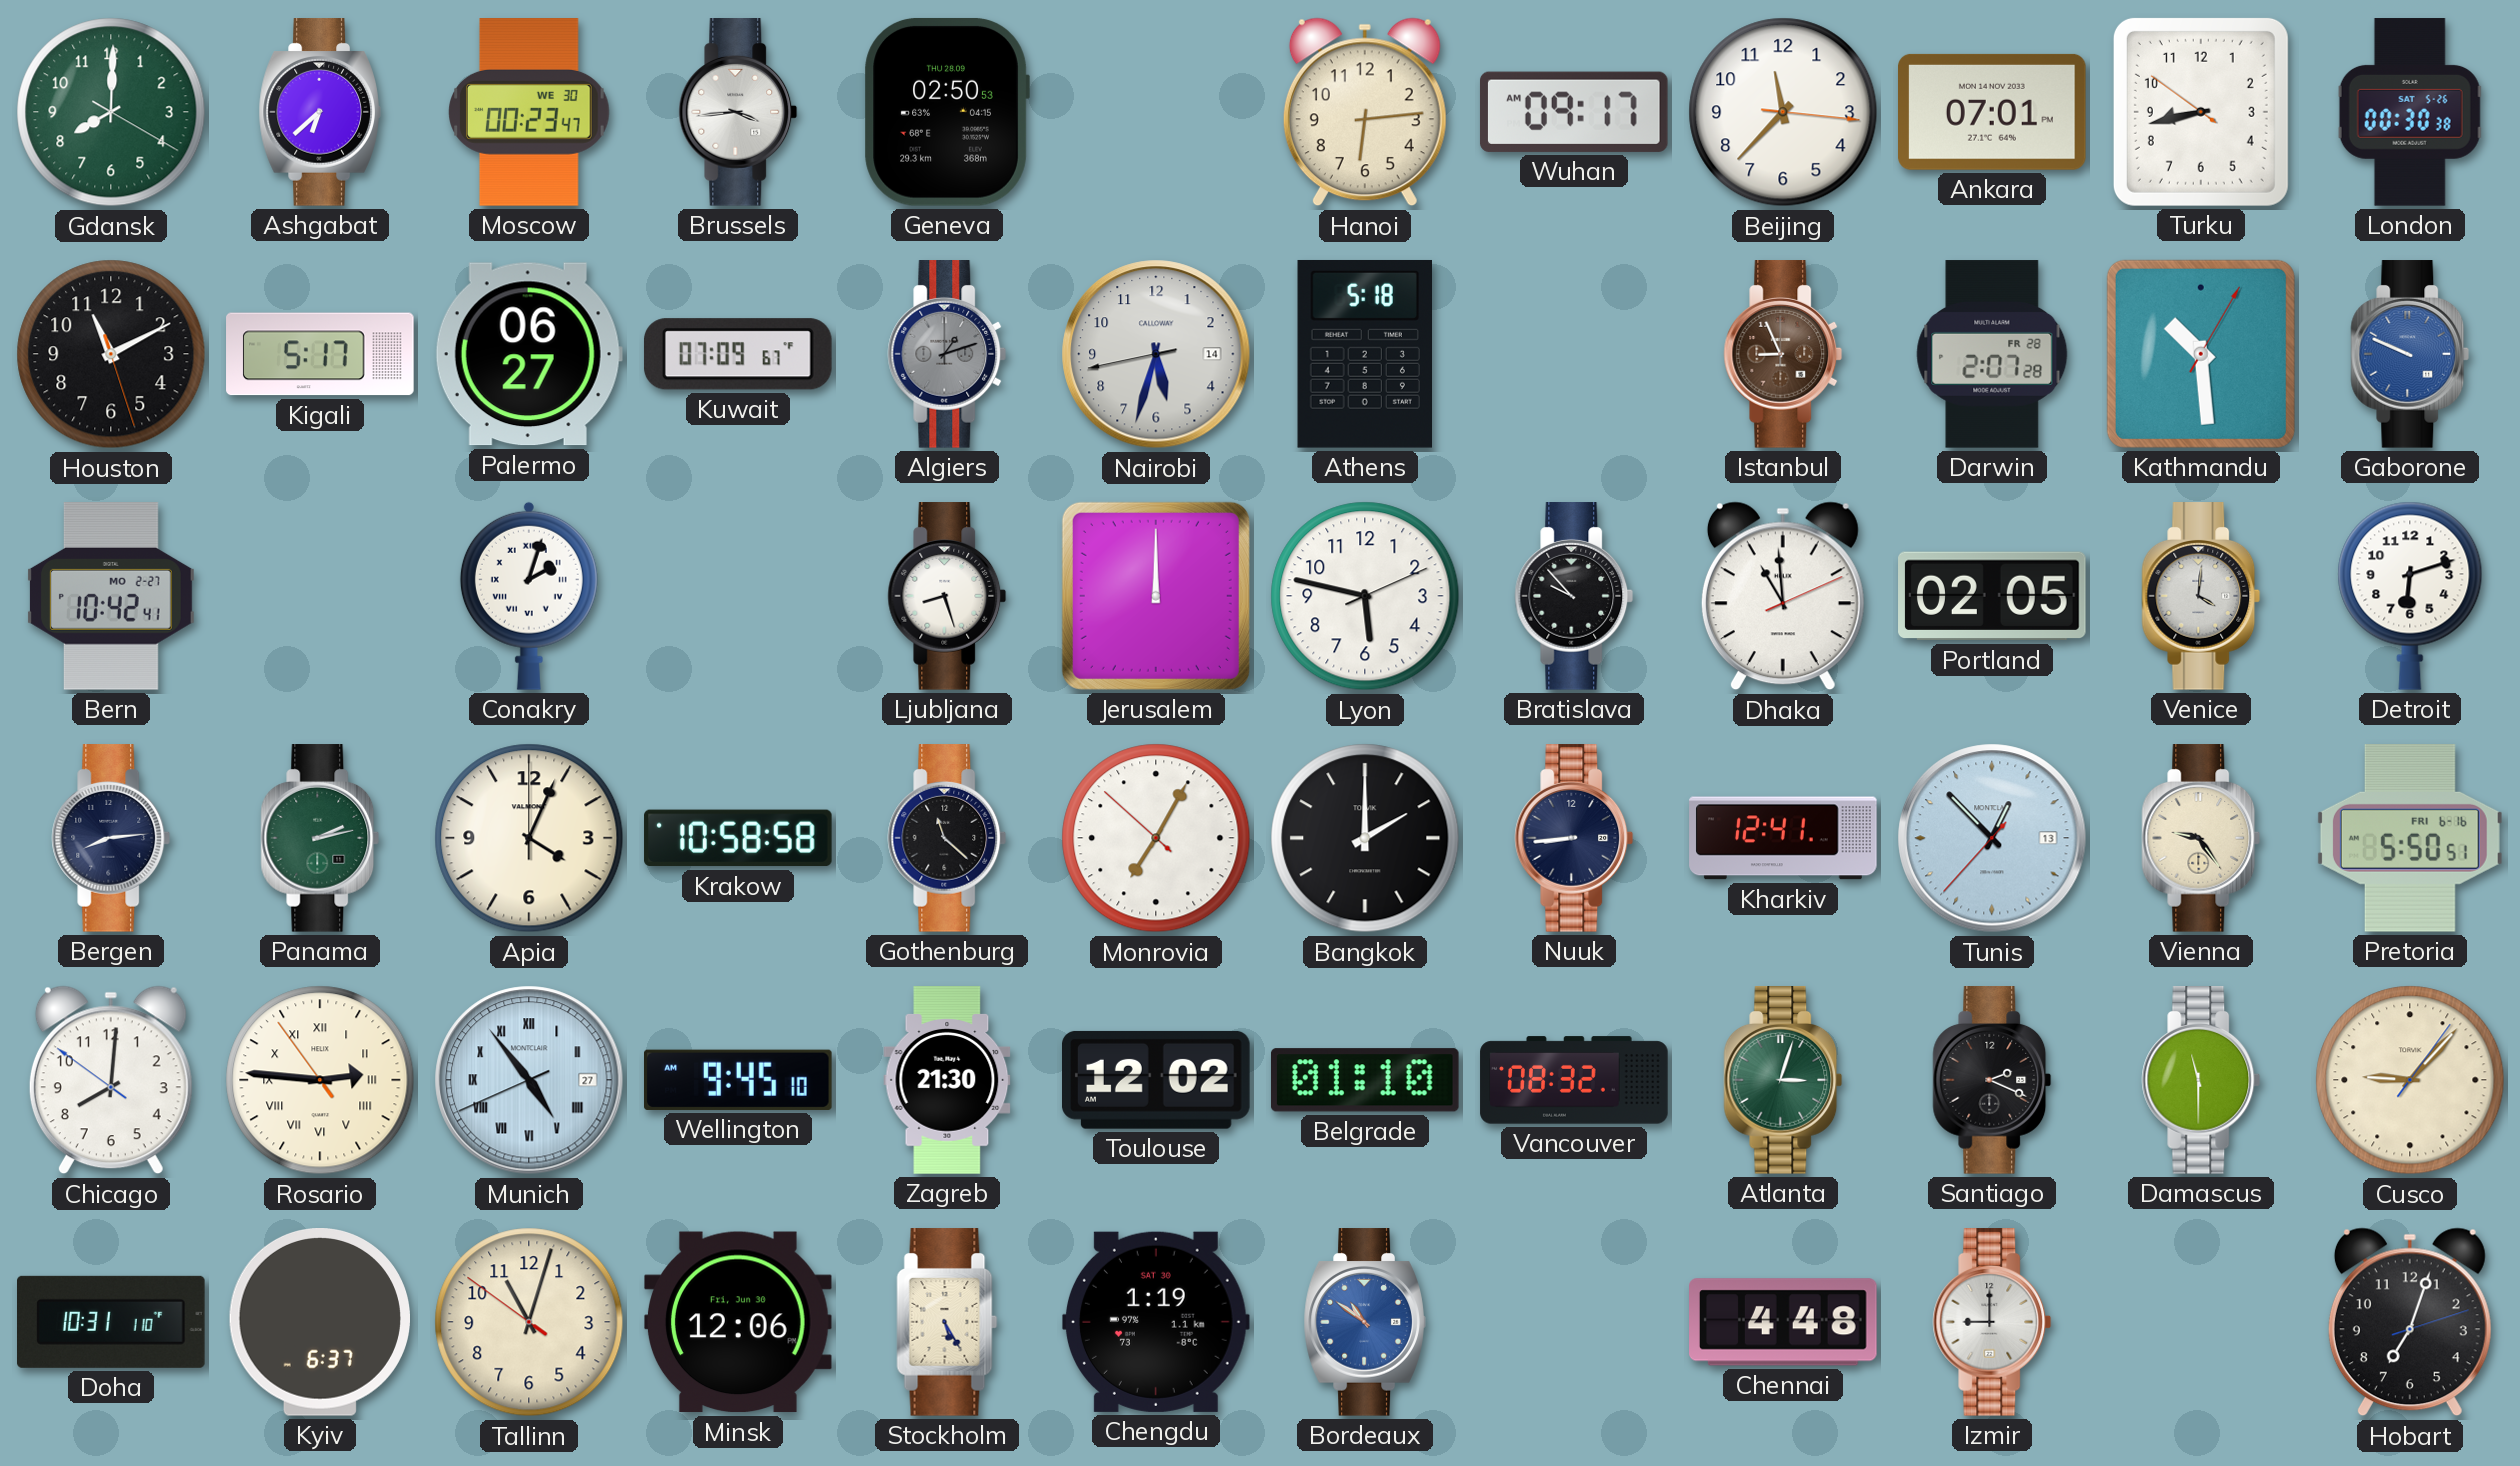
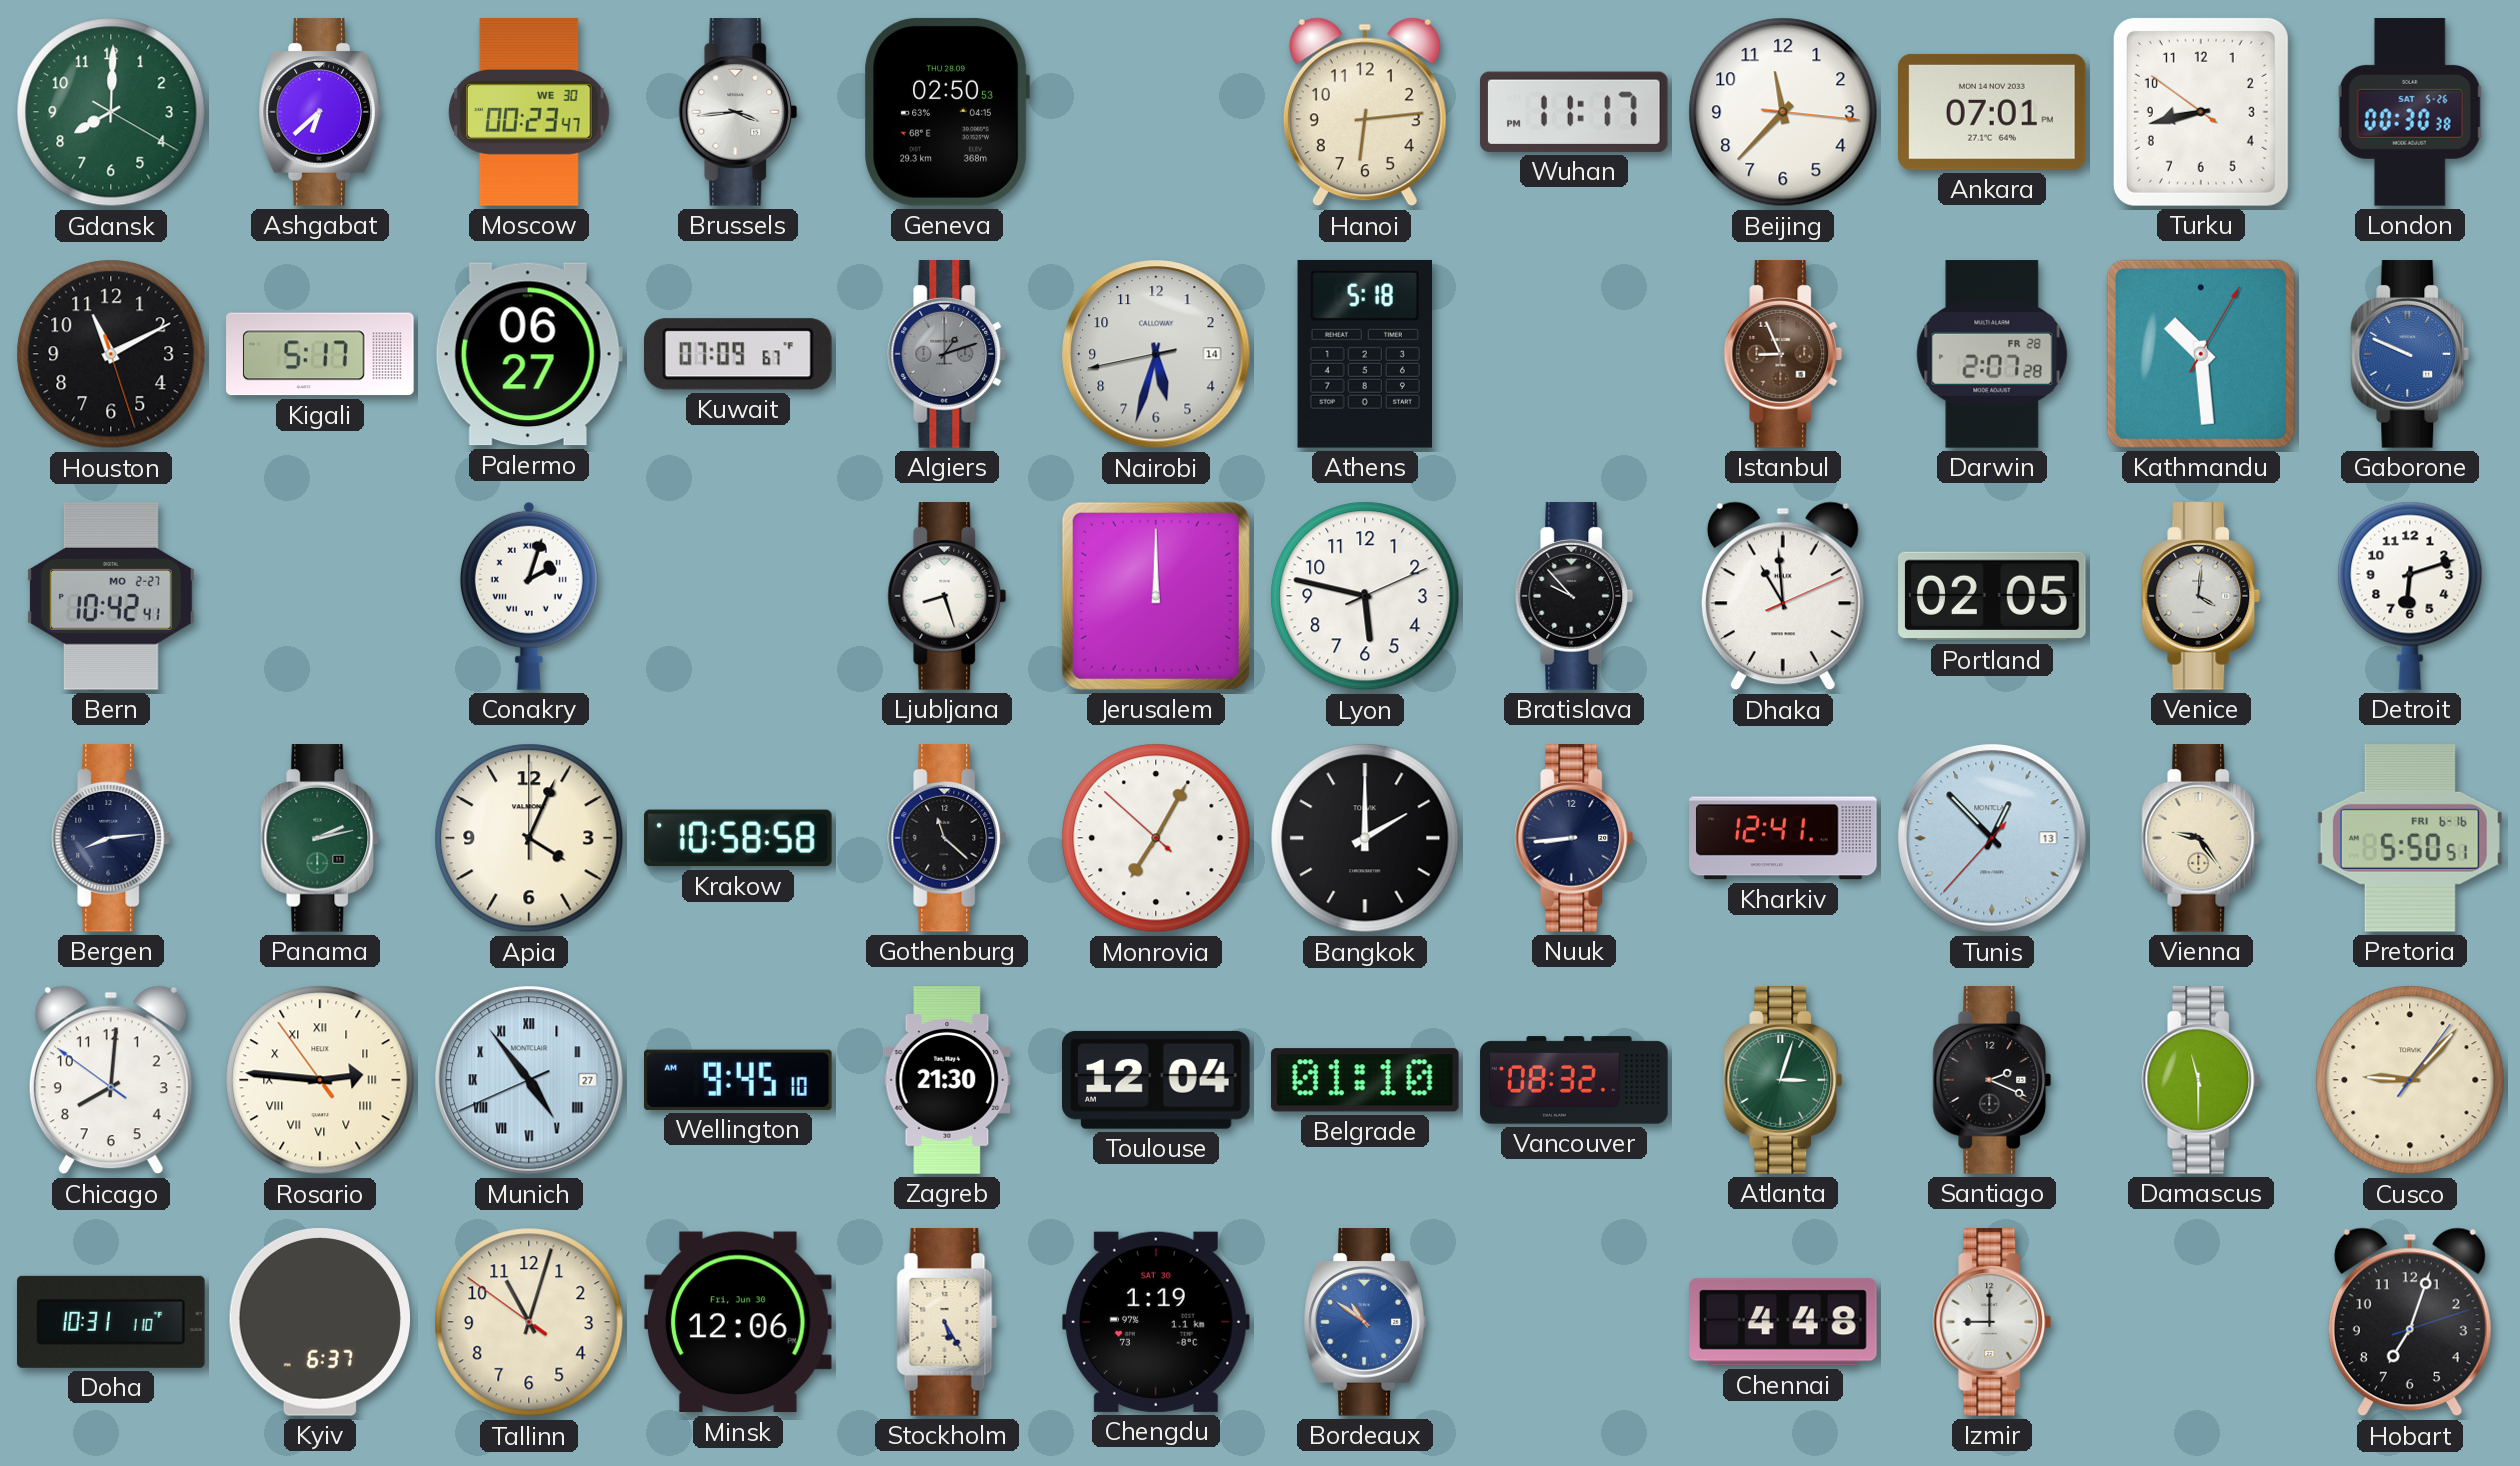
Wuhan: 09:17 -> 11:17 (1574, 112)
Toulouse: 12:02 -> 12:04 (1157, 1080)
